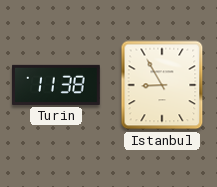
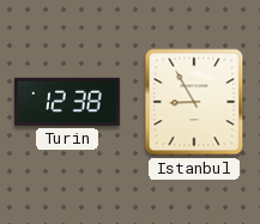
Turin: 11:38 -> 12:38 (68, 102)
